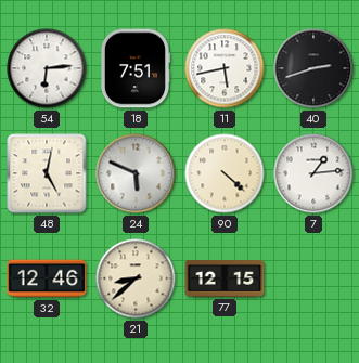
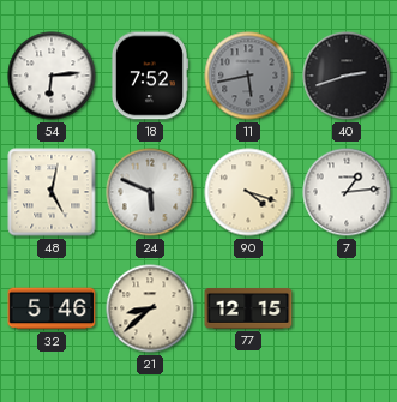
18: 7:51 -> 7:52 (149, 76)
11 dial: white -> grey (248, 76)
90: 4:22 -> 4:18 (248, 192)
32: 12:46 -> 5:46 (52, 308)
